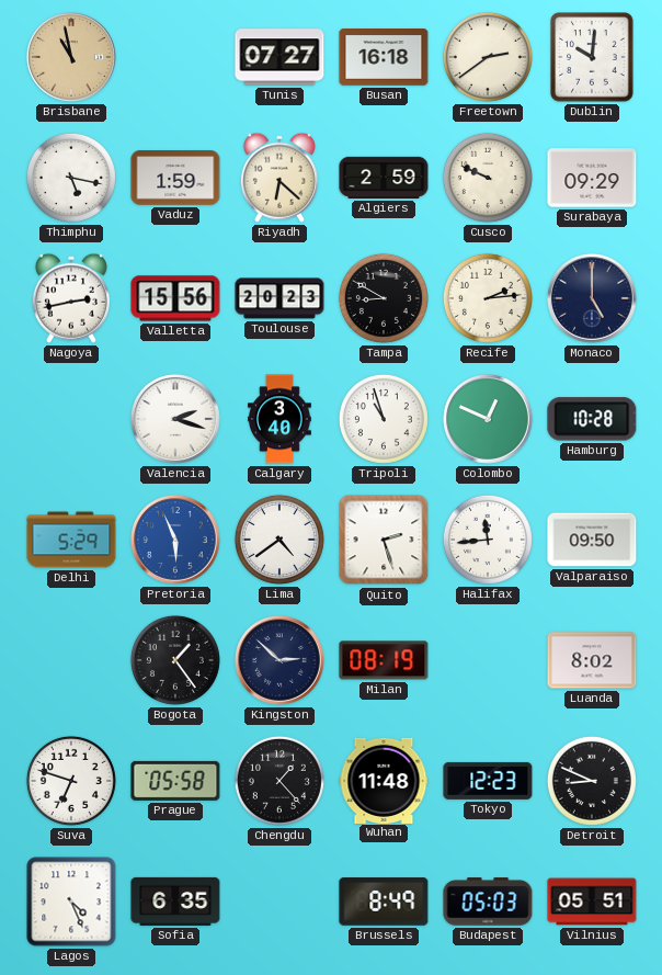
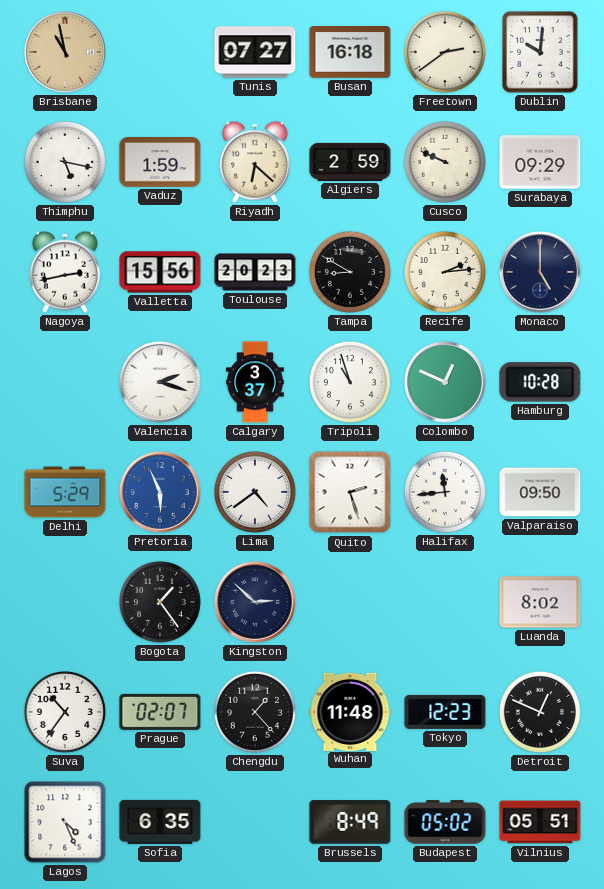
Calgary: 3:40 -> 3:37 (255, 382)
Milan: 08:19 -> none (384, 660)
Suva: 6:48 -> 10:36 (65, 712)
Prague: 05:58 -> 02:07 (160, 712)
Detroit: 8:49 -> 12:49 (540, 712)
Budapest: 05:03 -> 05:02 (445, 822)
